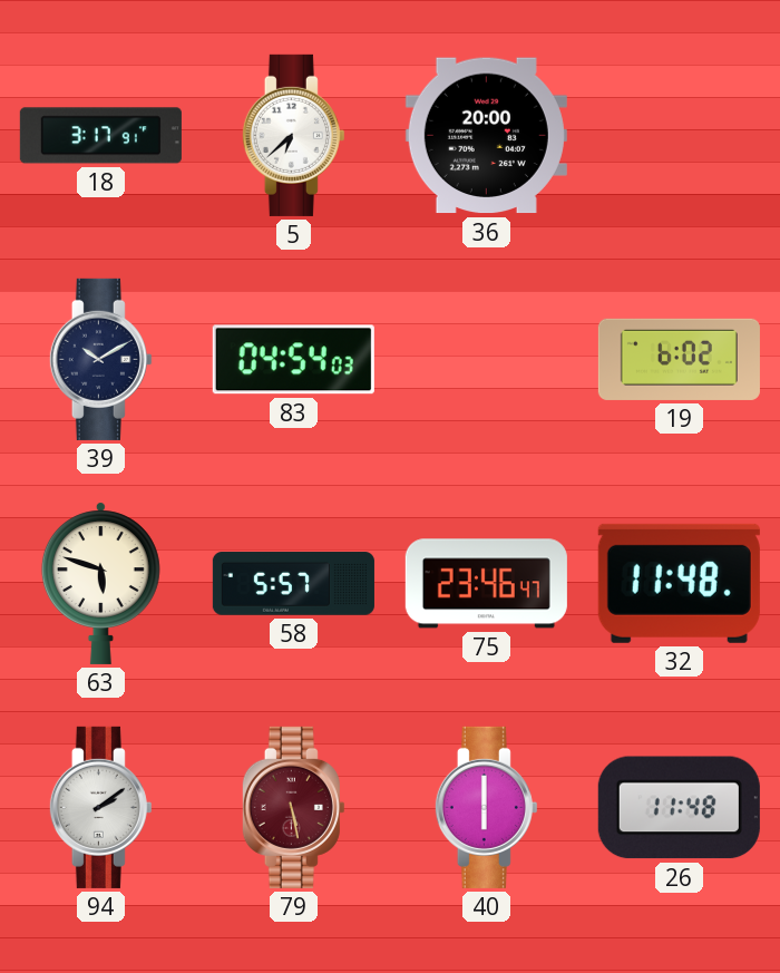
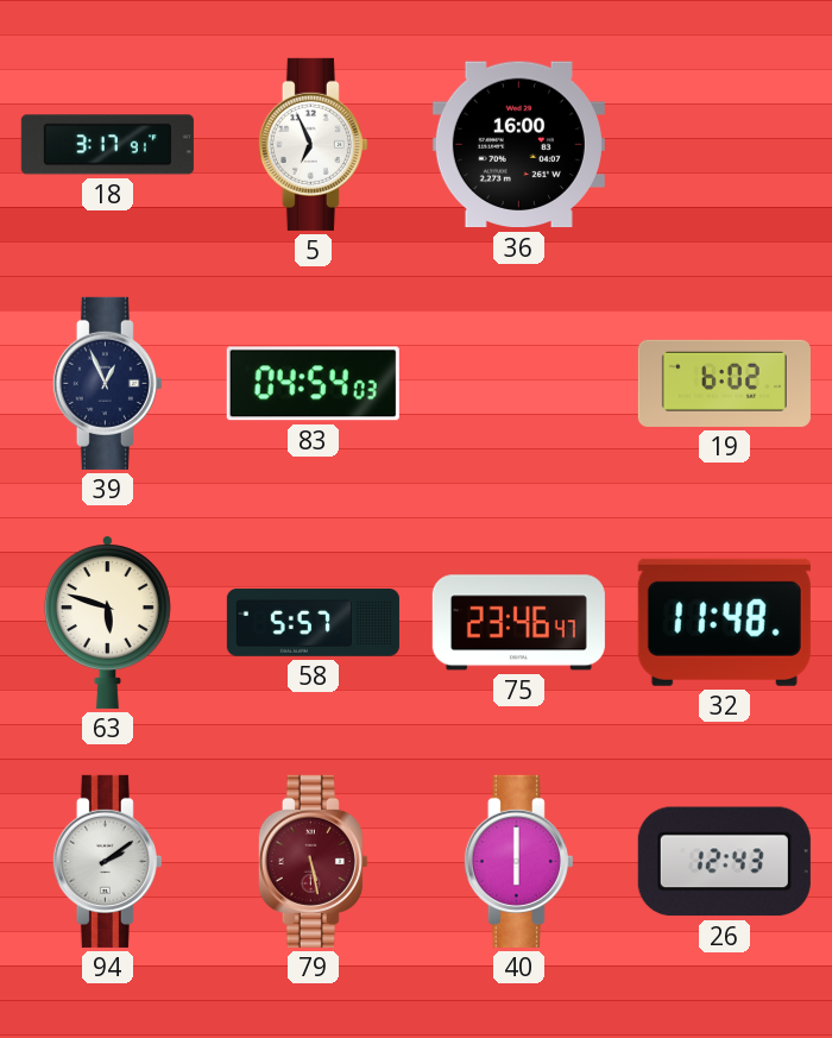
5: 6:38 -> 6:56 (313, 144)
36: 20:00 -> 16:00 (518, 145)
39: 10:10 -> 12:56 (107, 383)
26: 11:48 -> 12:43 (724, 862)
